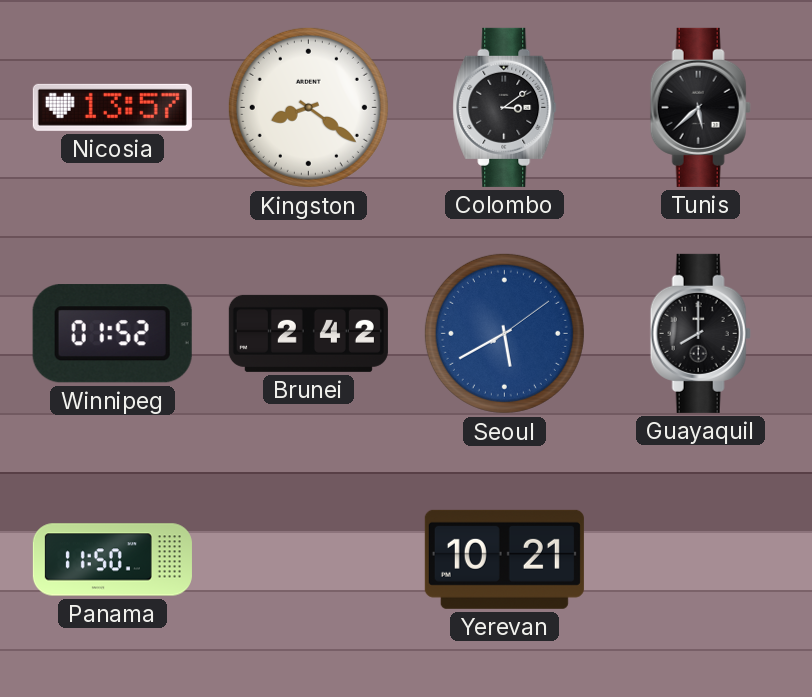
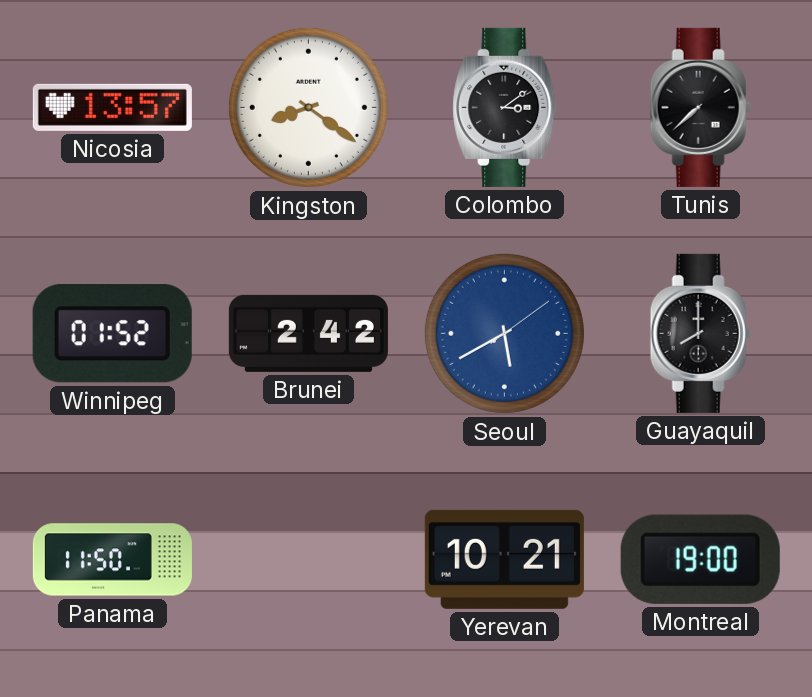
Tunis: 5:38 -> 7:38 (700, 107)
Montreal: none -> 19:00 (700, 559)
